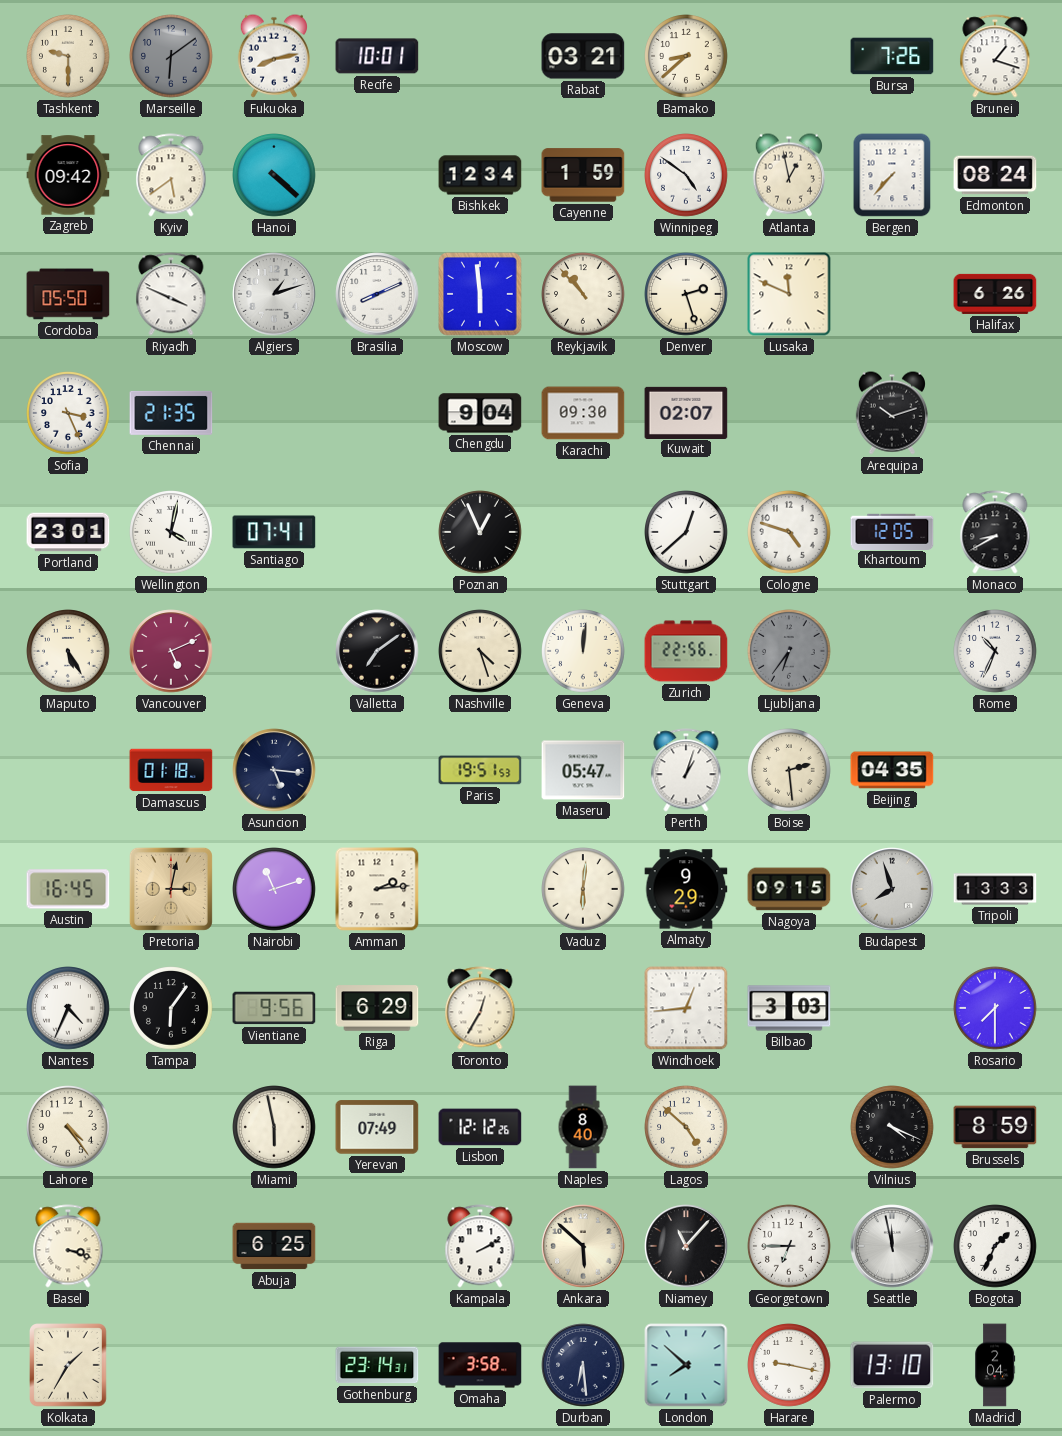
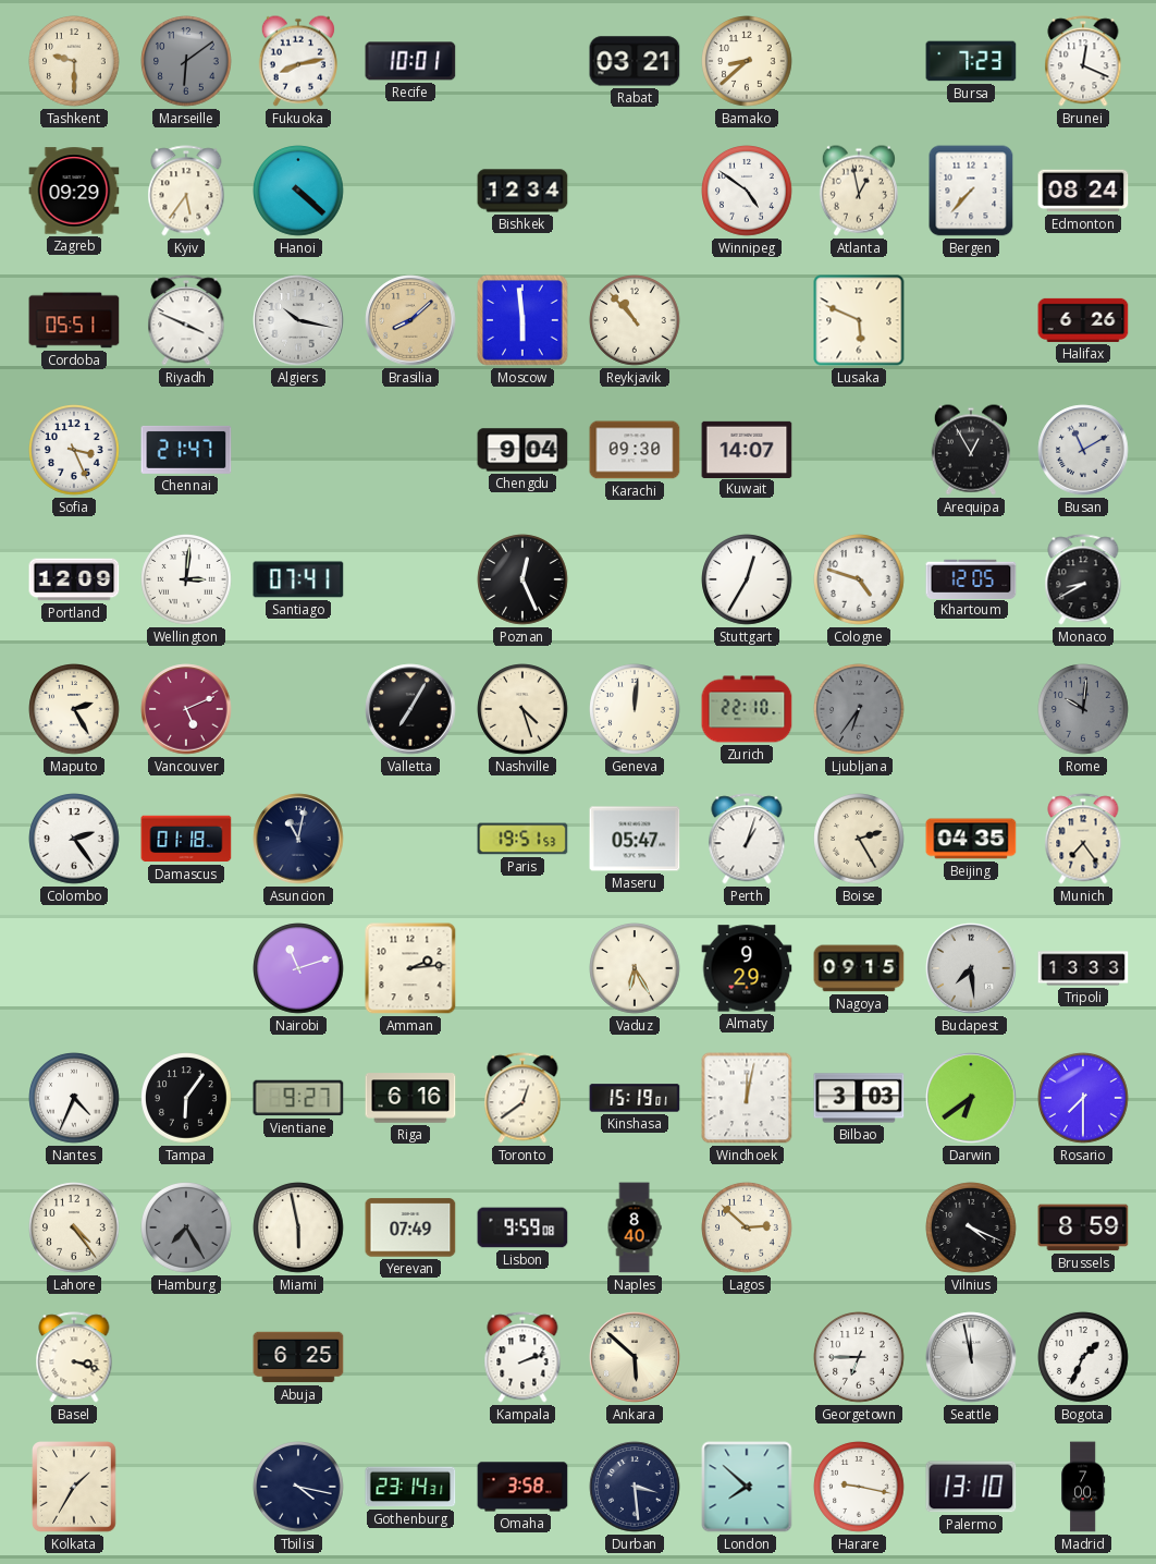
Bursa: 7:26 -> 7:23 (971, 61)
Brunei: 1:18 -> 12:19 (1083, 61)
Zagreb: 09:42 -> 09:29 (74, 191)
Kyiv: 5:39 -> 5:36 (186, 191)
Cayenne: 1:59 -> none (583, 175)
Cordoba: 05:50 -> 05:51 (74, 320)
Algiers: 1:12 -> 10:17 (298, 320)
Brasilia: 8:11 -> 8:08 (410, 320)
Brasilia dial: white -> champagne (410, 320)
Denver: 2:27 -> none (686, 294)
Lusaka: 11:49 -> 5:49 (859, 320)
Chennai: 21:35 -> 21:47 (186, 450)
Kuwait: 02:07 -> 14:07 (747, 449)
Arequipa: 10:12 -> 12:55 (971, 450)
Busan: none -> 11:10 (1083, 450)
Portland: 23:01 -> 12:09 (74, 579)
Wellington: 4:02 -> 3:01 (186, 579)
Poznan: 12:56 -> 12:26 (522, 579)
Stuttgart: 12:38 -> 12:35 (747, 579)
Maputo: 5:25 -> 2:25 (74, 709)
Valletta: 7:09 -> 7:05 (410, 709)
Zurich: 22:56 -> 22:10 (747, 709)
Rome: 10:34 -> 10:01 (1083, 709)
Rome dial: white -> grey (1083, 709)
Colombo: none -> 2:24 (74, 839)
Asuncion: 5:16 -> 11:02 (298, 839)
Boise: 2:29 -> 2:25 (859, 839)
Munich: none -> 7:24 (1083, 839)
Austin: 16:45 -> none (68, 889)
Pretoria: 3:02 -> none (171, 889)
Vaduz: 6:01 -> 6:25 (635, 968)
Budapest: 7:57 -> 7:29 (971, 968)
Vientiane: 9:56 -> 9:27 (298, 1098)
Riga: 6:29 -> 6:16 (410, 1098)
Toronto: 12:35 -> 12:39 (522, 1098)
Kinshasa: none -> 15:19 (635, 1098)
Windhoek: 12:44 -> 12:02 (747, 1098)
Darwin: none -> 6:39 (971, 1098)
Hamburg: none -> 7:25 (186, 1227)
Lisbon: 12:12 -> 9:59 (522, 1227)
Lagos: 4:52 -> 2:52 (747, 1227)
Kampala: 2:10 -> 2:12 (522, 1357)
Niamey: 11:07 -> none (686, 1246)
Tbilisi: none -> 4:17 (298, 1487)
Durban: 6:29 -> 3:29 (635, 1487)
Madrid: 2:04 -> 7:00 (1083, 1487)
